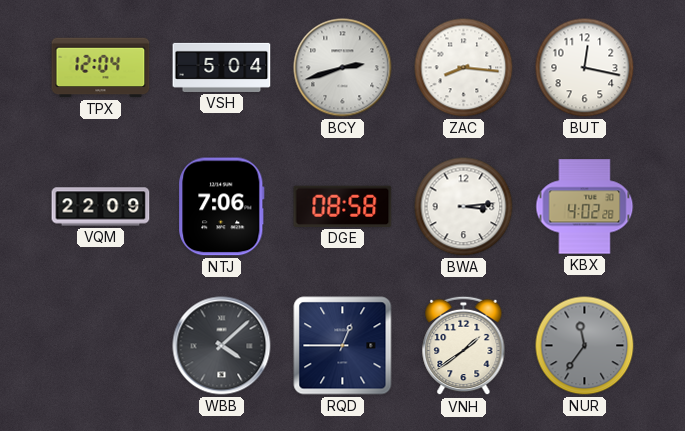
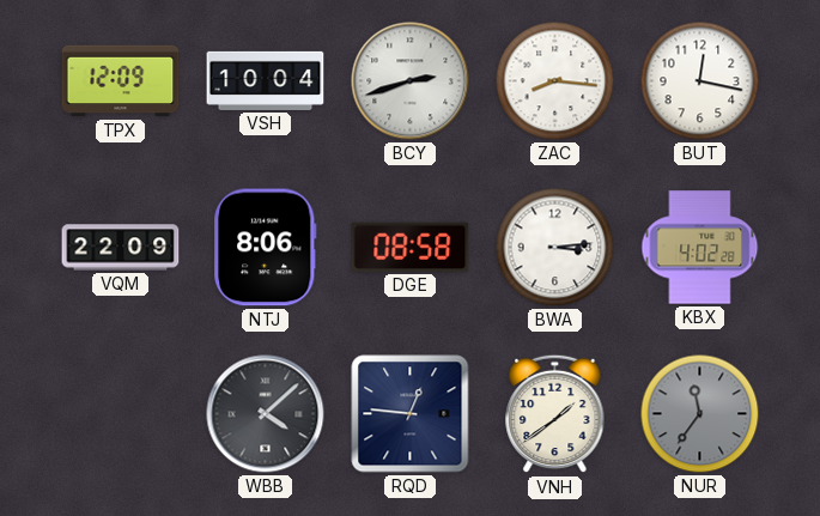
TPX: 12:04 -> 12:09 (121, 81)
VSH: 5:04 -> 10:04 (266, 80)
NTJ: 7:06 -> 8:06 (266, 248)
RQD: 12:45 -> 12:46 (411, 414)
